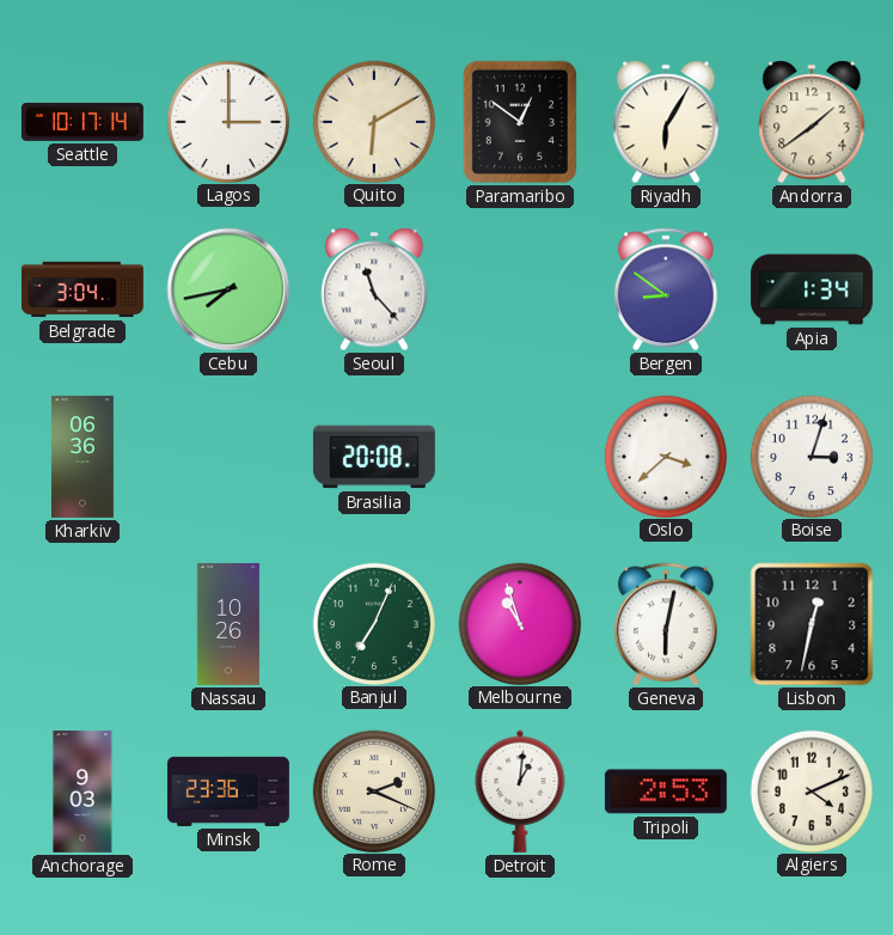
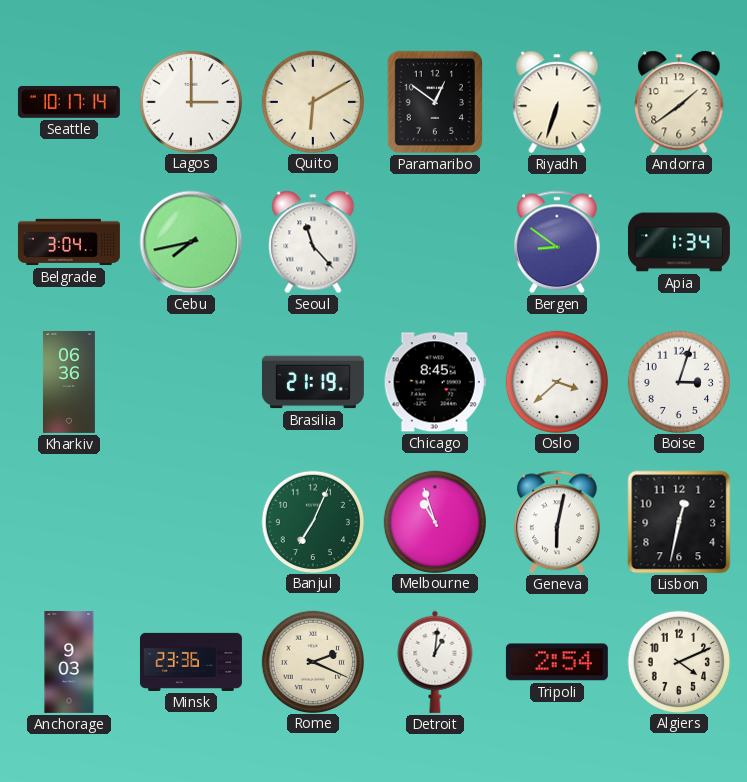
Riyadh: 6:05 -> 6:33 (557, 102)
Brasilia: 20:08 -> 21:19 (313, 382)
Chicago: none -> 8:45 (435, 382)
Nassau: 10:26 -> none (228, 624)
Tripoli: 2:53 -> 2:54 (557, 662)
